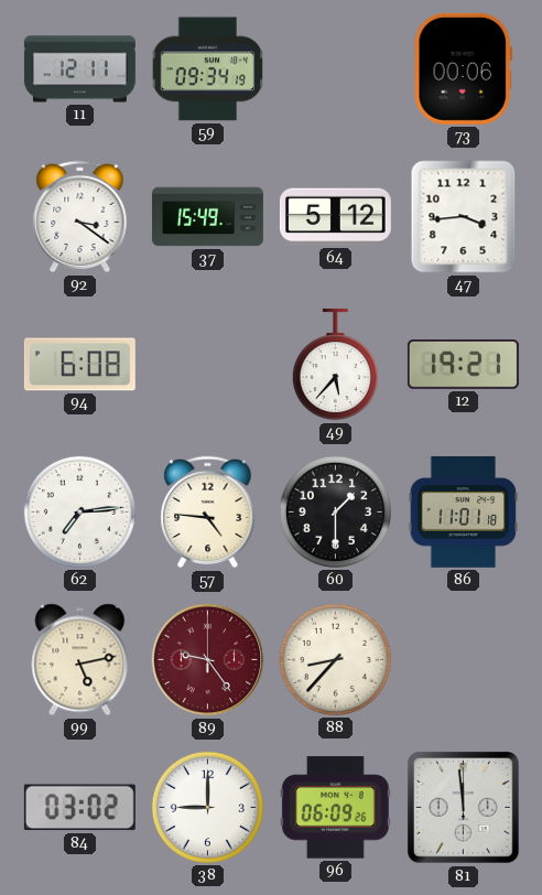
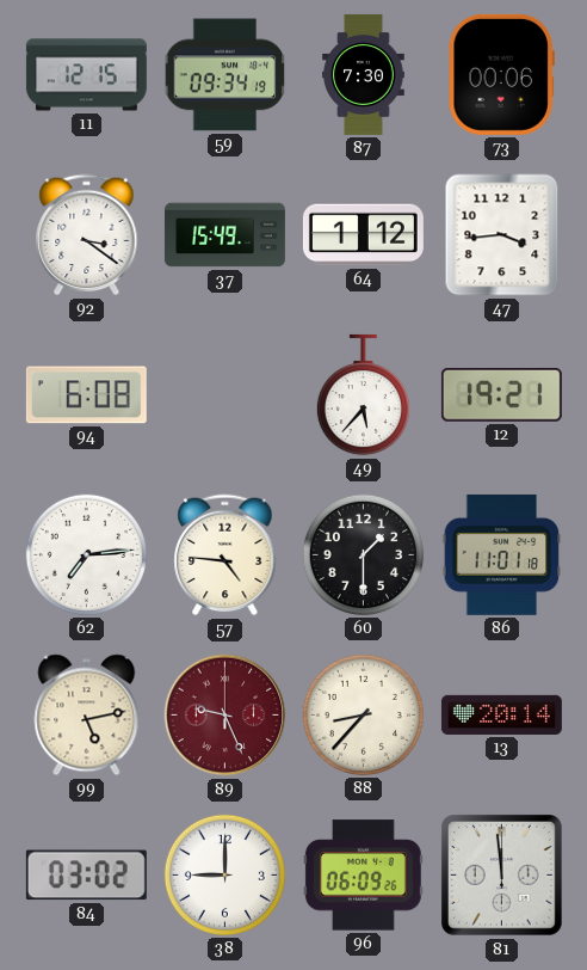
11: 12:11 -> 12:15 (86, 75)
87: none -> 7:30 (364, 74)
64: 5:12 -> 1:12 (363, 235)
89: 9:24 -> 9:26 (225, 716)
13: none -> 20:14 (501, 714)
